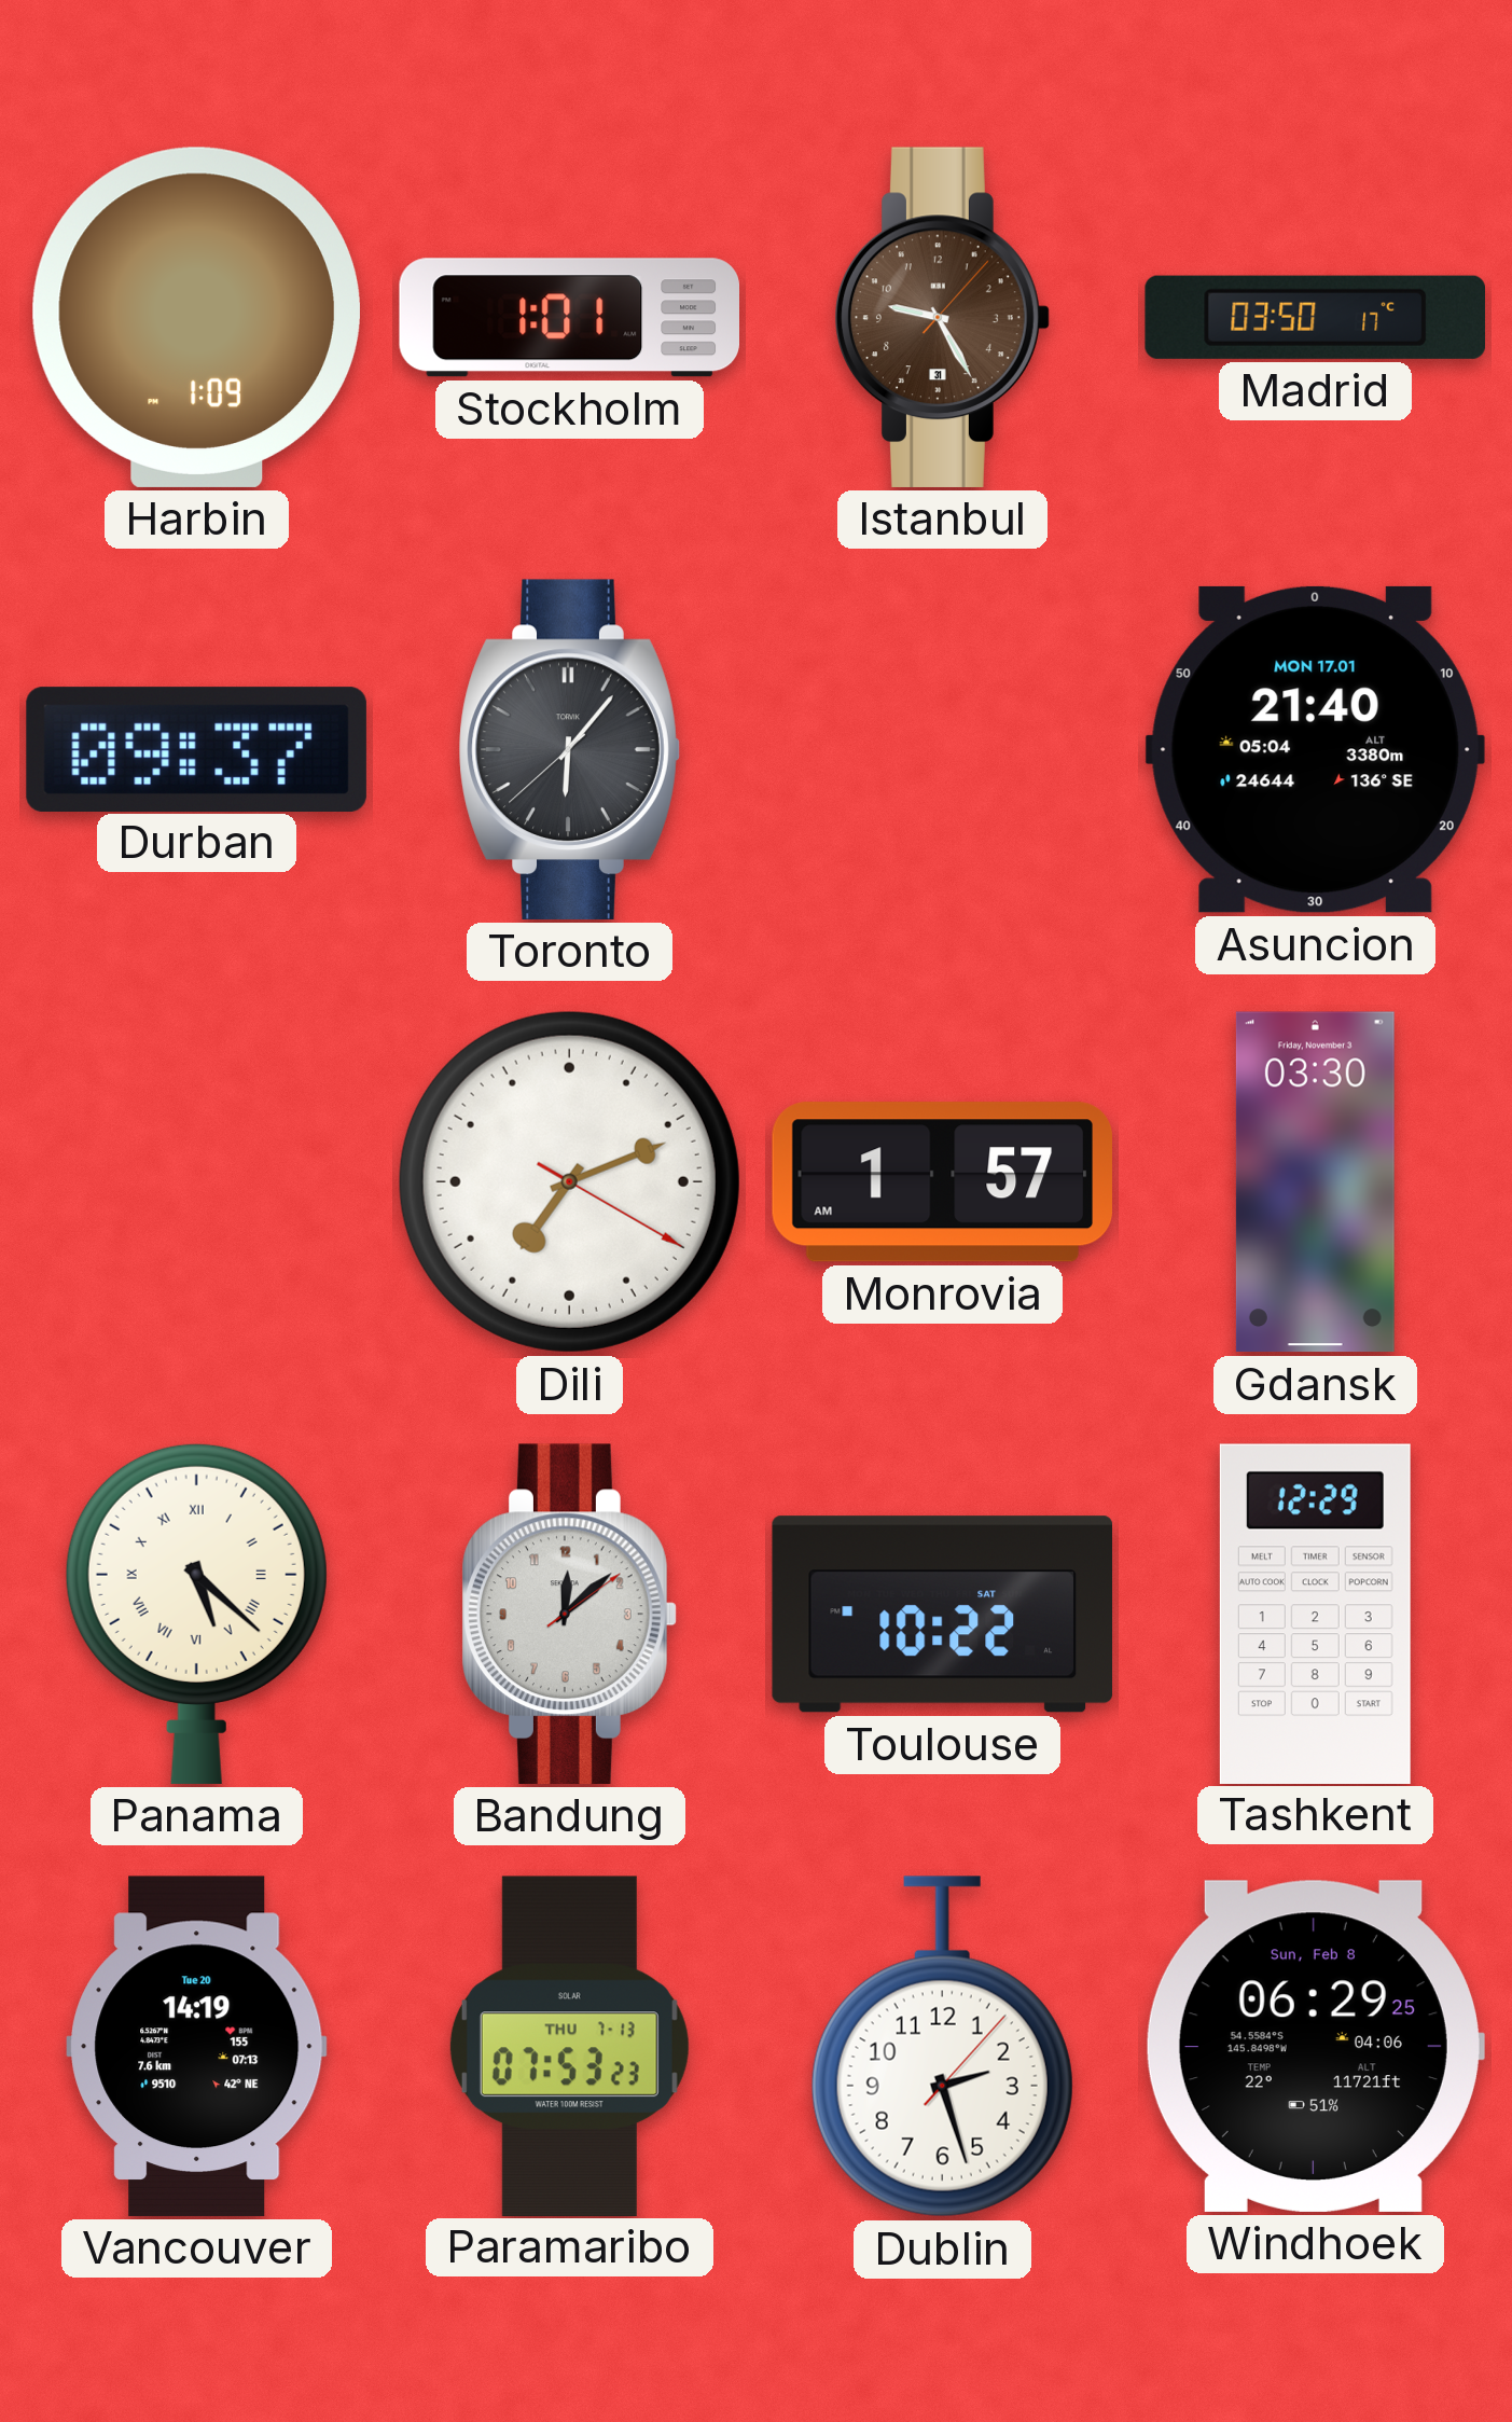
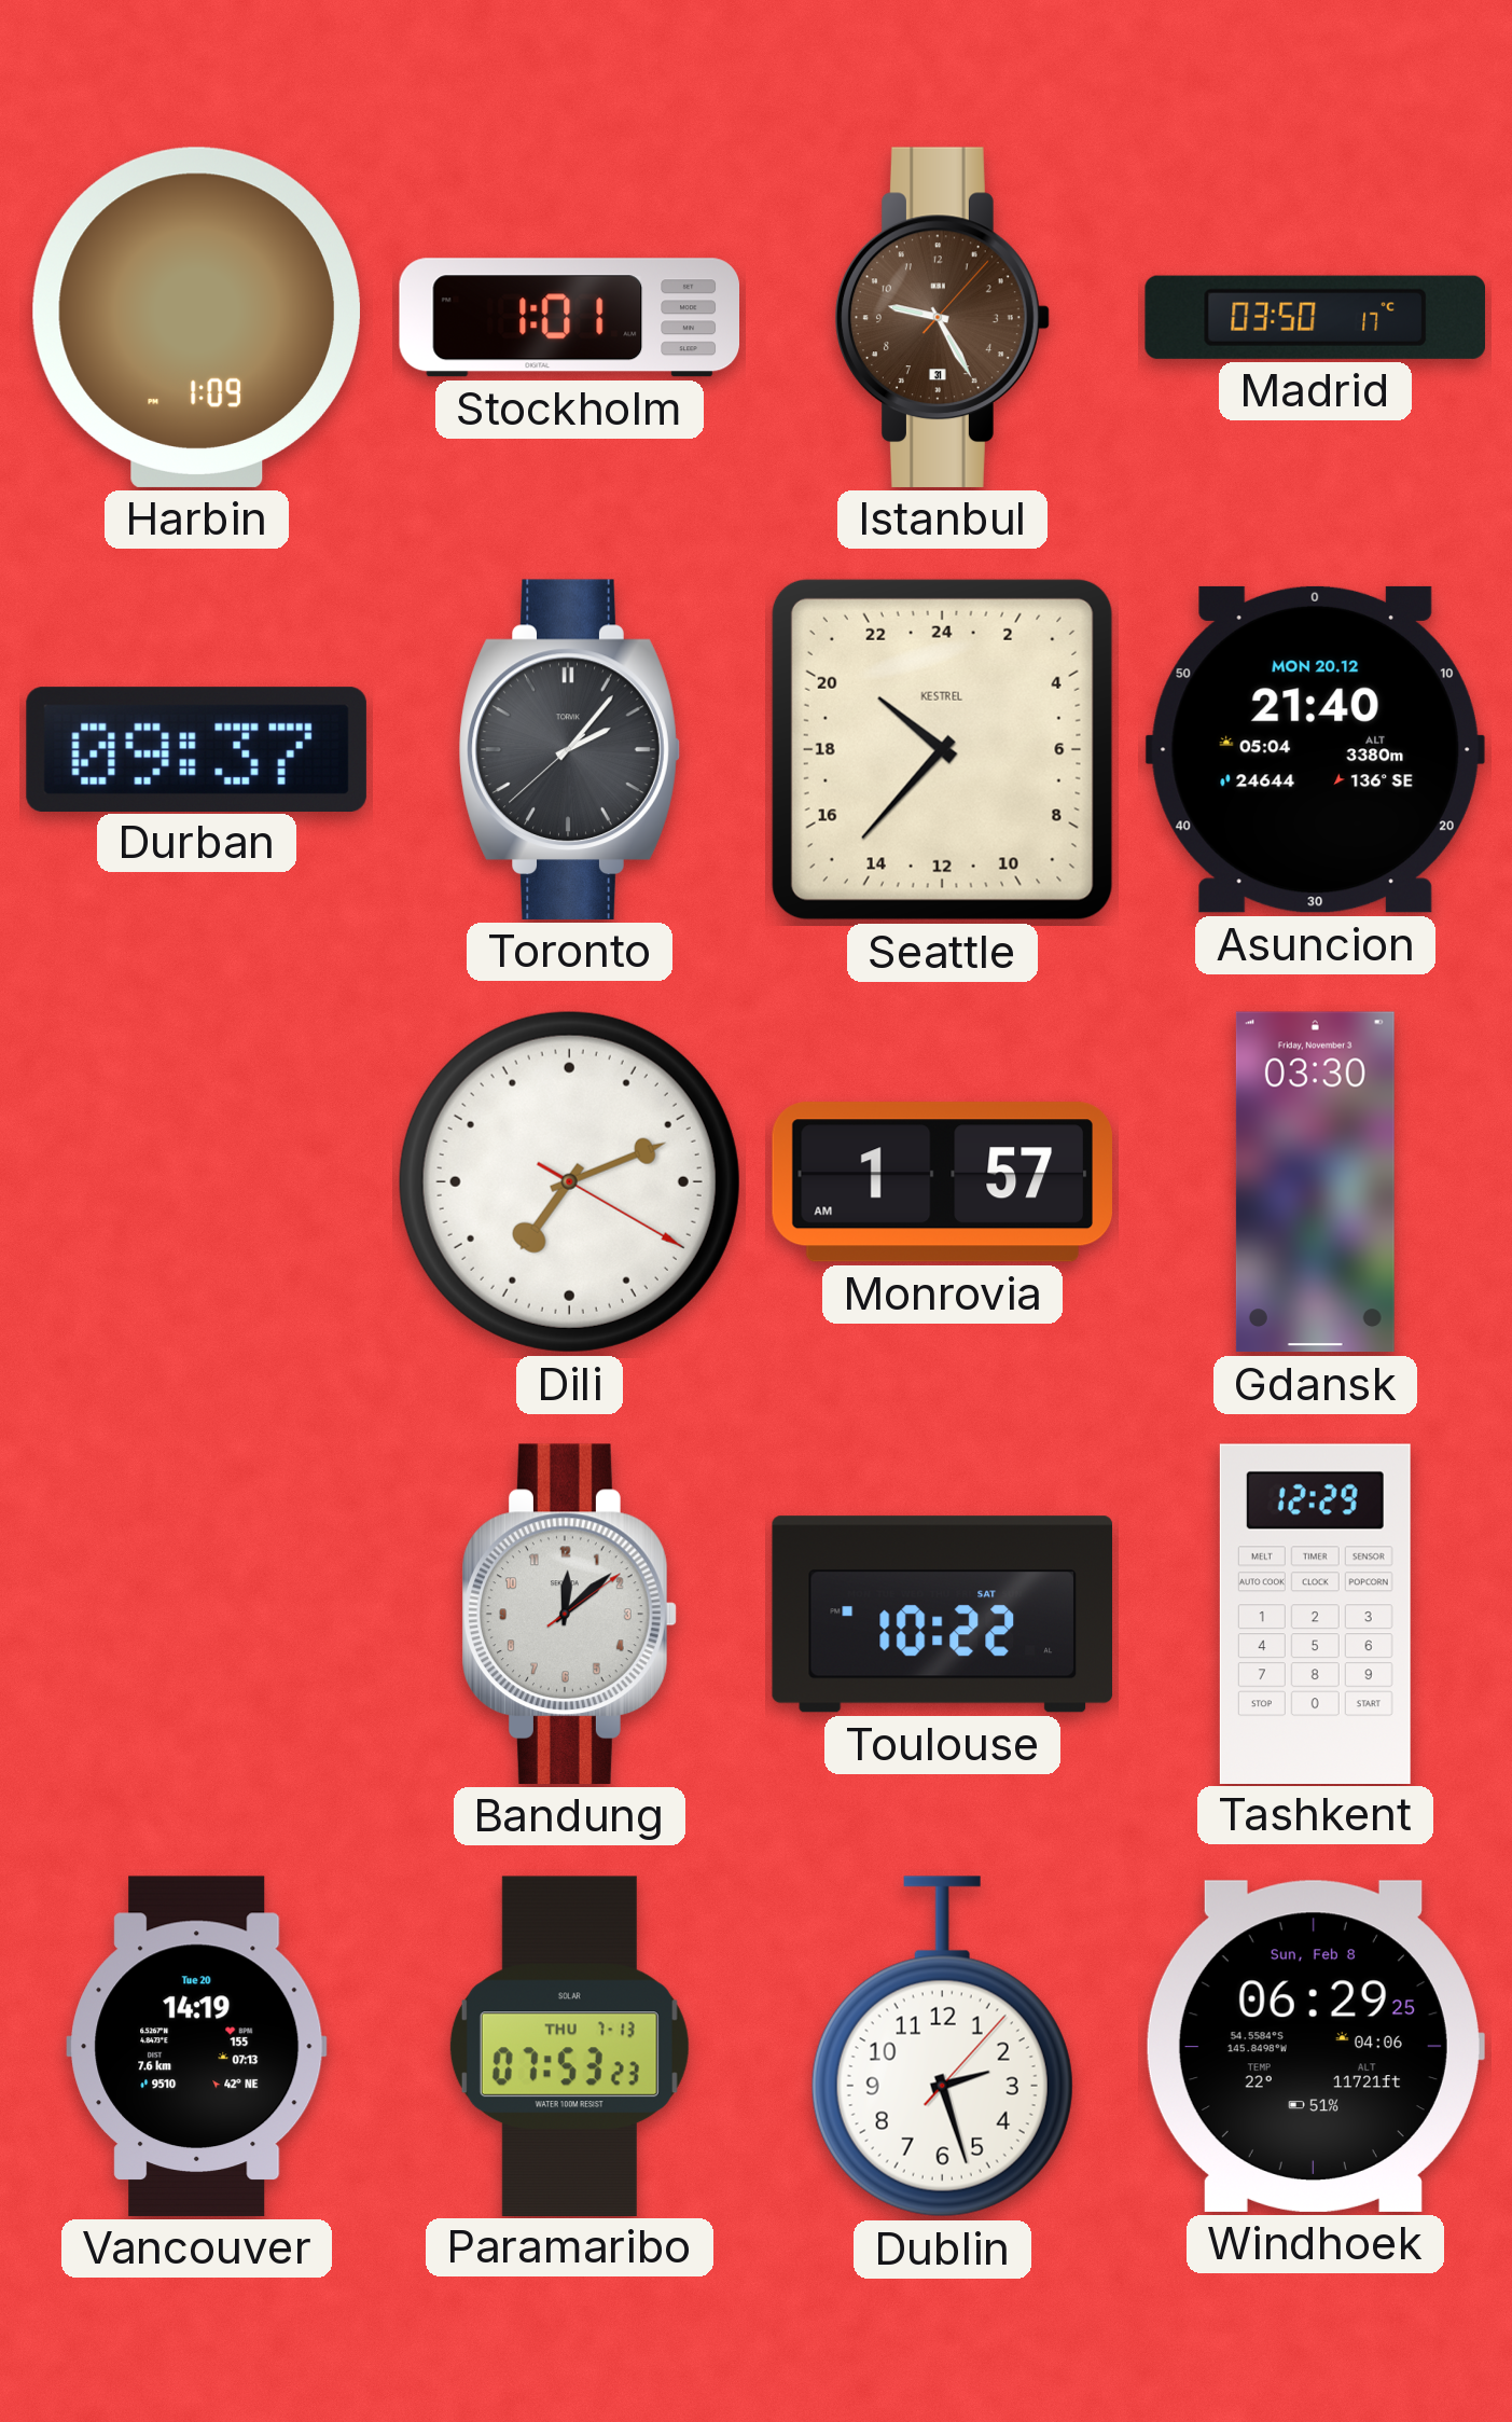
Toronto: 6:06 -> 2:06 (569, 749)
Seattle: none -> 20:37 (942, 749)
Asuncion date: MON 17.01 -> MON 20.12 (1315, 749)
Panama: 5:22 -> none (196, 1614)
